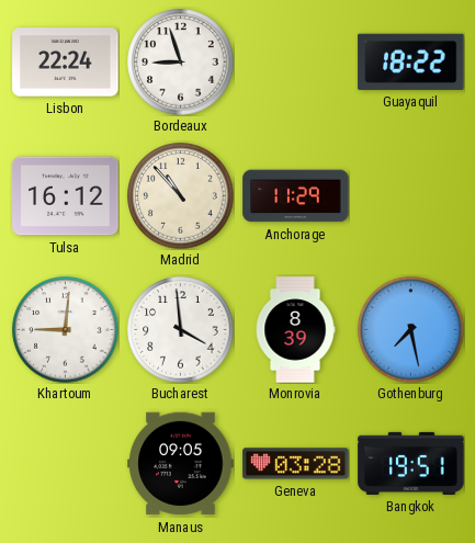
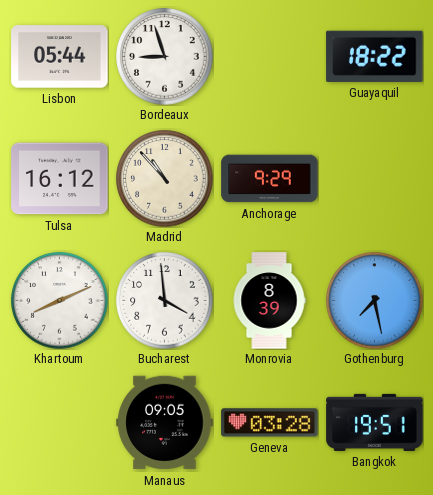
Lisbon: 22:24 -> 05:44 (60, 57)
Anchorage: 11:29 -> 9:29 (270, 179)
Khartoum: 9:01 -> 8:11 (60, 301)
